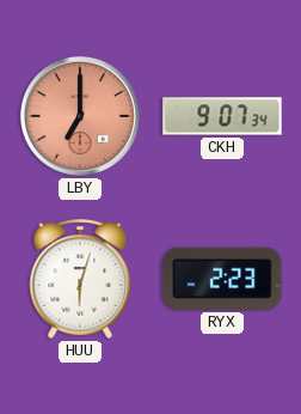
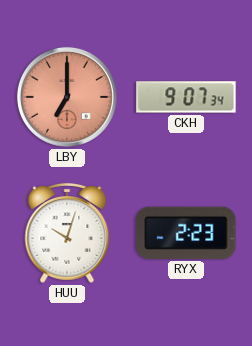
HUU: 6:03 -> 10:03 (67, 234)
